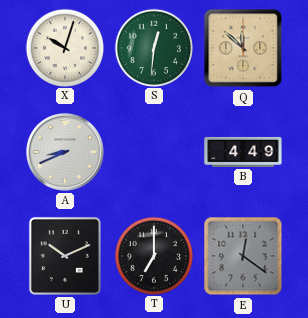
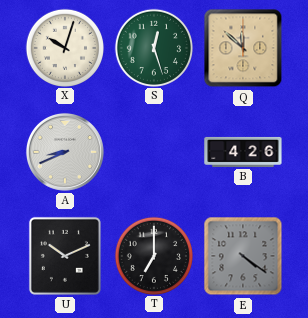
S: 12:31 -> 12:27 (153, 47)
B: 4:49 -> 4:26 (243, 152)
E: 12:21 -> 4:21 (243, 256)
